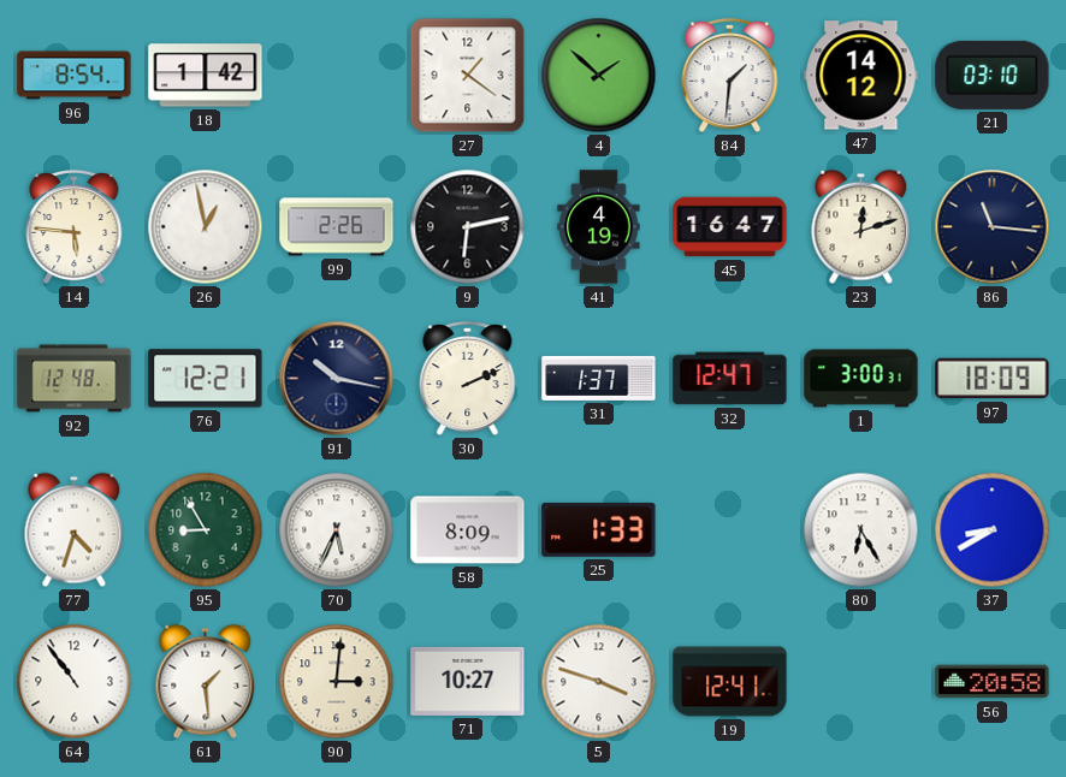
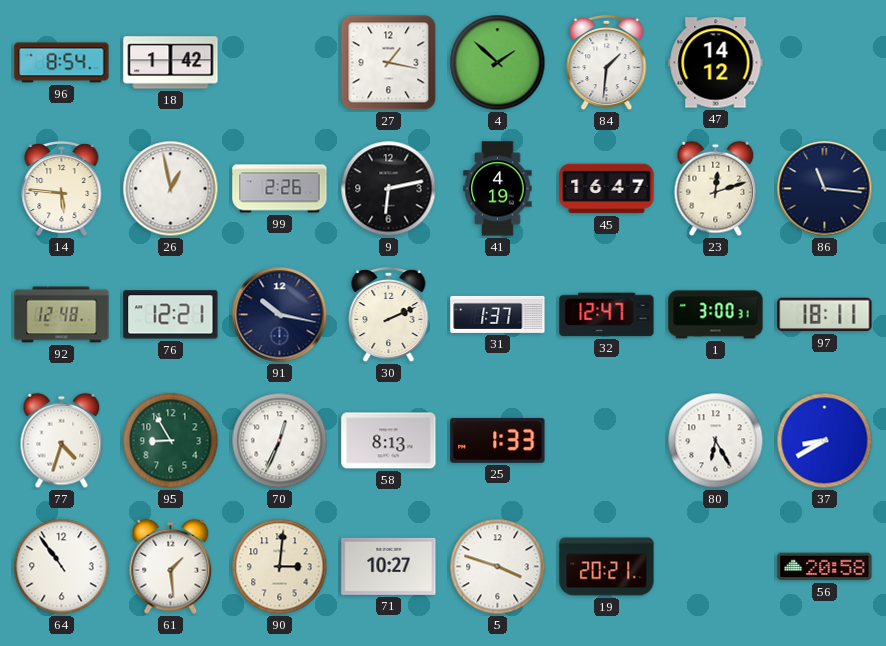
27: 1:21 -> 1:17 (389, 63)
21: 03:10 -> none (993, 75)
97: 18:09 -> 18:11 (825, 315)
70: 5:34 -> 12:34 (280, 441)
58: 8:09 -> 8:13 (389, 441)
19: 12:41 -> 20:21 (607, 567)
